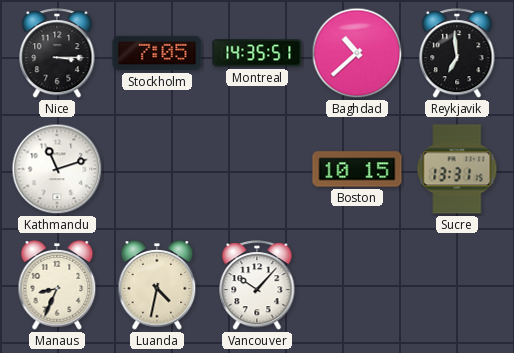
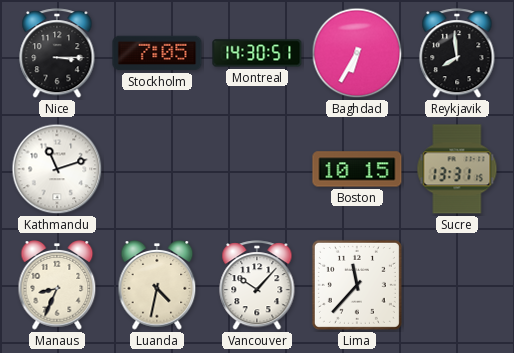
Montreal: 14:35 -> 14:30 (257, 53)
Baghdad: 10:38 -> 6:35 (357, 53)
Reykjavik: 6:59 -> 7:59 (457, 54)
Lima: none -> 11:37 (357, 285)
